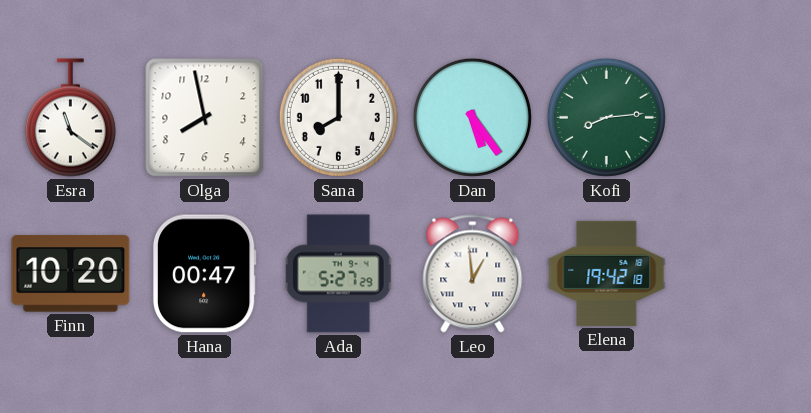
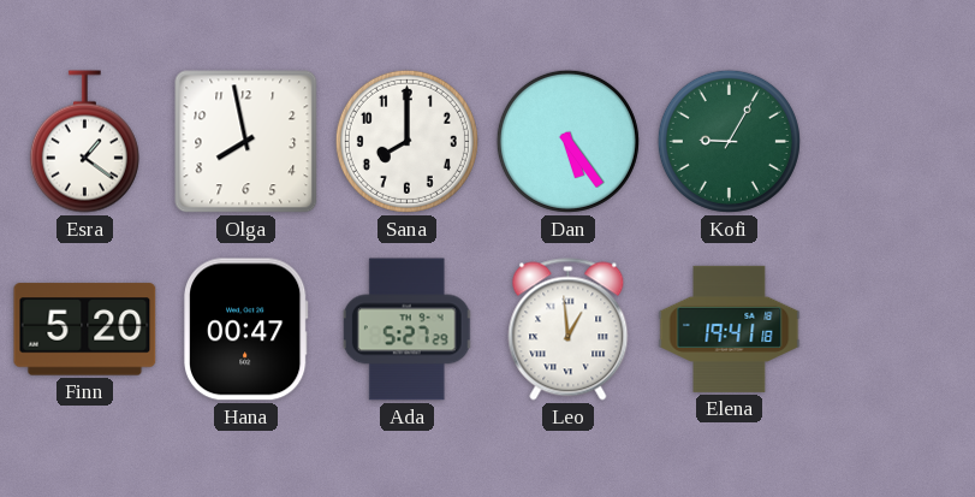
Esra: 11:21 -> 1:21 (84, 142)
Kofi: 8:14 -> 9:05 (729, 141)
Finn: 10:20 -> 5:20 (85, 330)
Elena: 19:42 -> 19:41 (730, 329)
